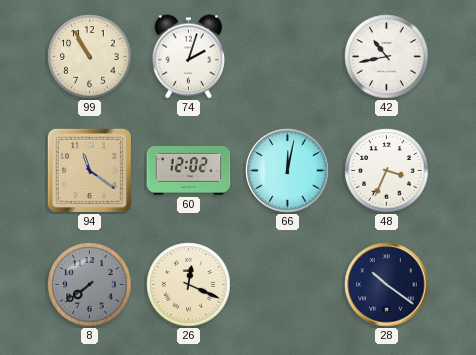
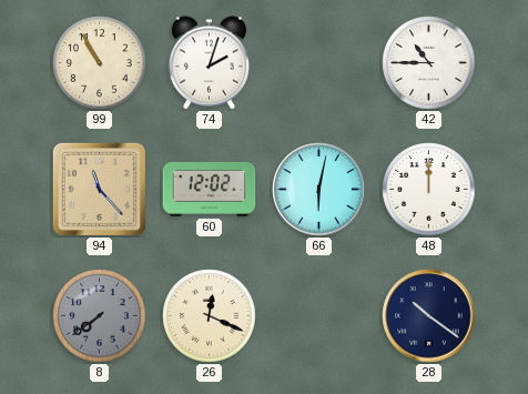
42: 10:43 -> 10:45 (429, 63)
94: 11:21 -> 11:23 (99, 189)
66: 12:02 -> 6:02 (319, 190)
48: 3:34 -> 12:00 (429, 190)
